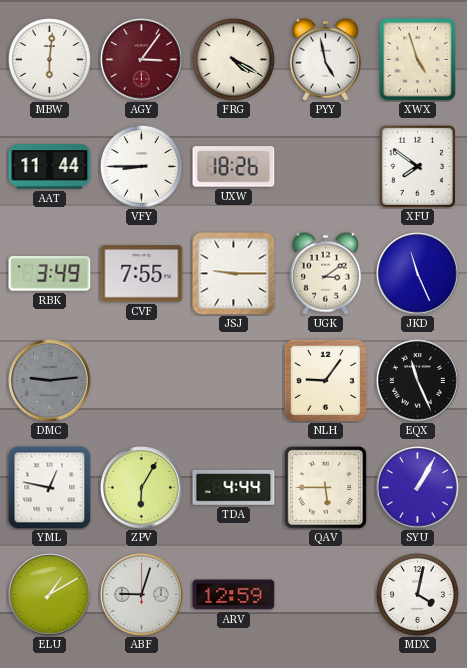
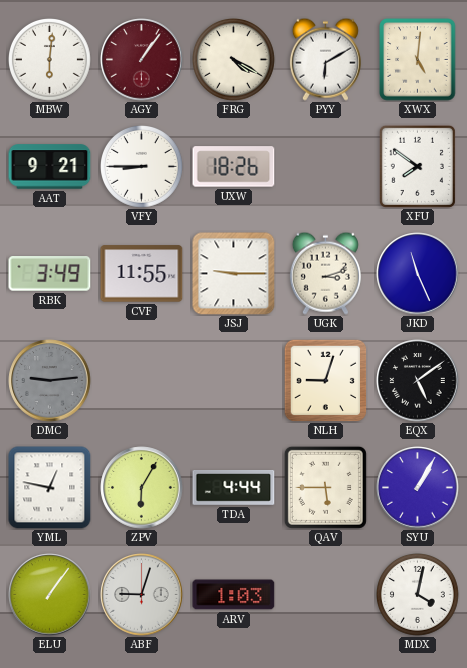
AGY: 3:06 -> 1:06 (142, 60)
PYY: 4:58 -> 6:10 (325, 59)
XWX: 4:57 -> 5:01 (418, 60)
AAT: 11:44 -> 9:21 (50, 167)
CVF: 7:55 -> 11:55 (142, 274)
UGK: 3:09 -> 3:12 (325, 273)
NLH: 9:06 -> 9:03 (325, 380)
EQX: 11:26 -> 5:09 (418, 381)
ELU: 1:10 -> 1:06 (50, 595)
ARV: 12:59 -> 1:03 (234, 595)
